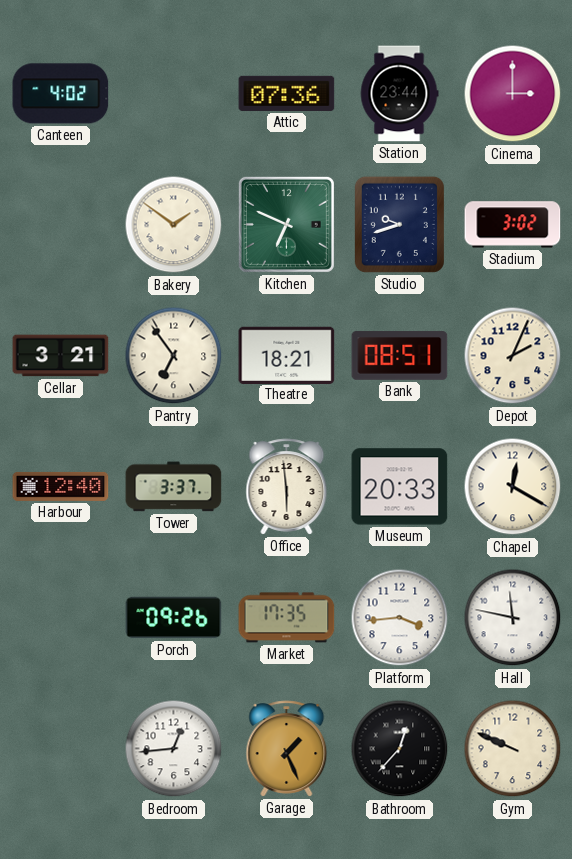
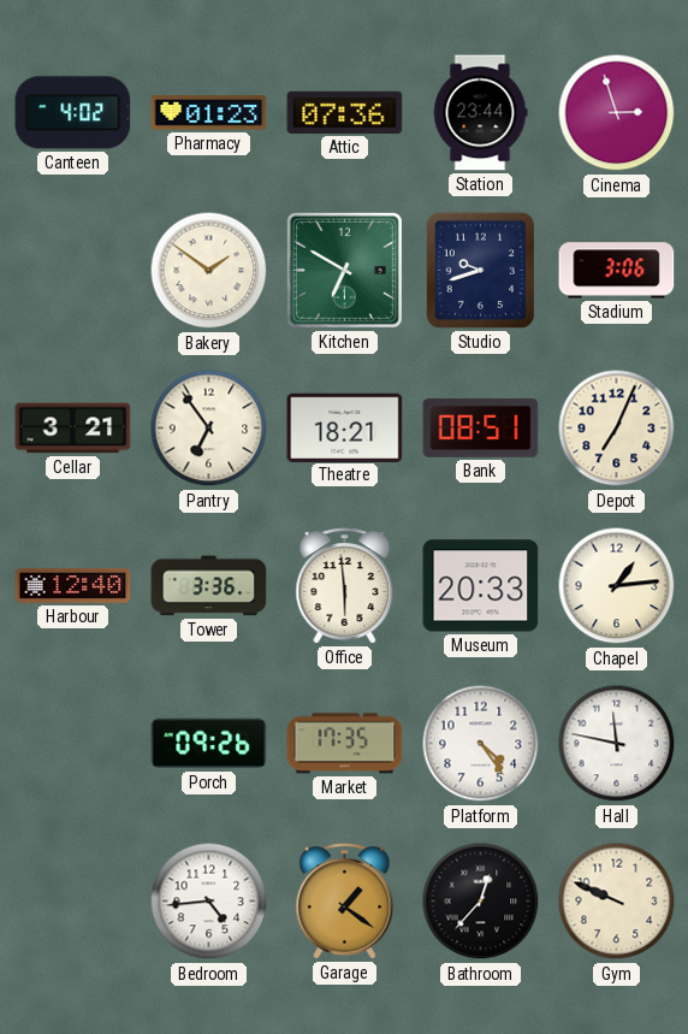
Pharmacy: none -> 01:23 (209, 113)
Cinema: 3:00 -> 2:57 (617, 113)
Kitchen: 6:49 -> 6:50 (344, 270)
Stadium: 3:02 -> 3:06 (617, 271)
Depot: 2:04 -> 7:04 (617, 429)
Tower: 3:37 -> 3:36 (209, 586)
Chapel: 12:20 -> 1:14 (617, 586)
Platform: 3:44 -> 4:24 (481, 744)
Bedroom: 12:44 -> 4:44 (209, 902)
Garage: 1:26 -> 1:21 (345, 902)
